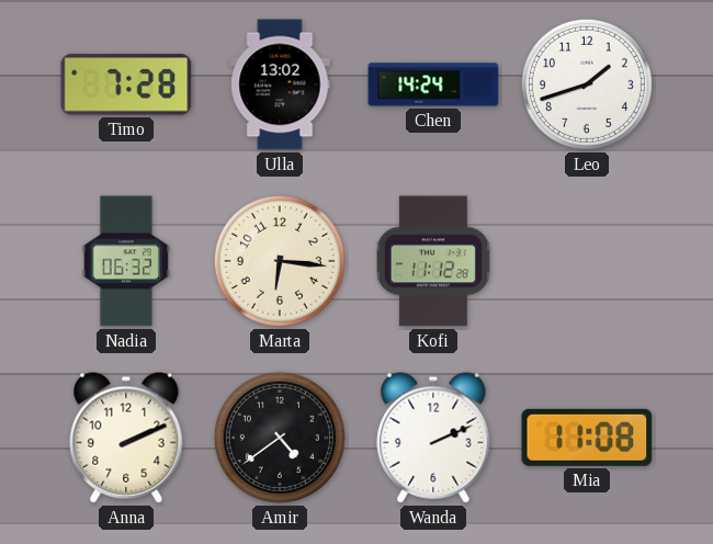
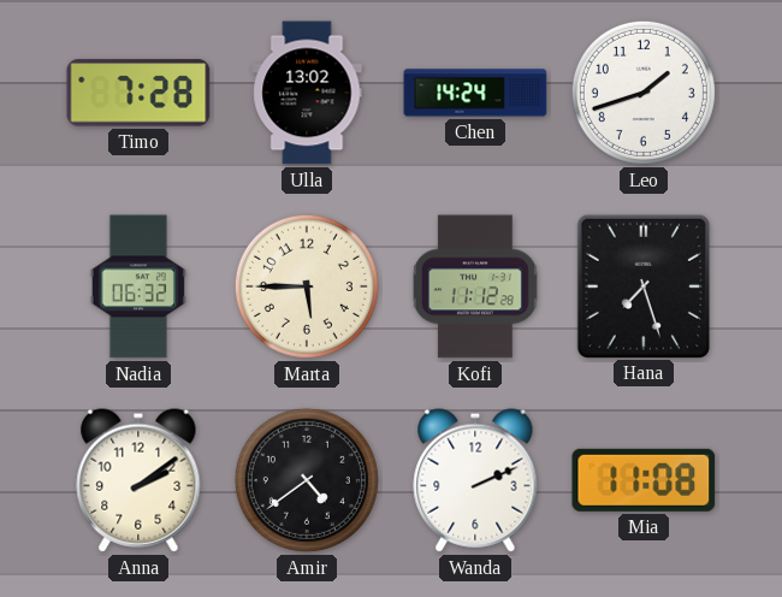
Marta: 6:16 -> 5:45 (307, 286)
Hana: none -> 7:27 (642, 285)
Anna: 2:11 -> 2:09 (138, 480)
